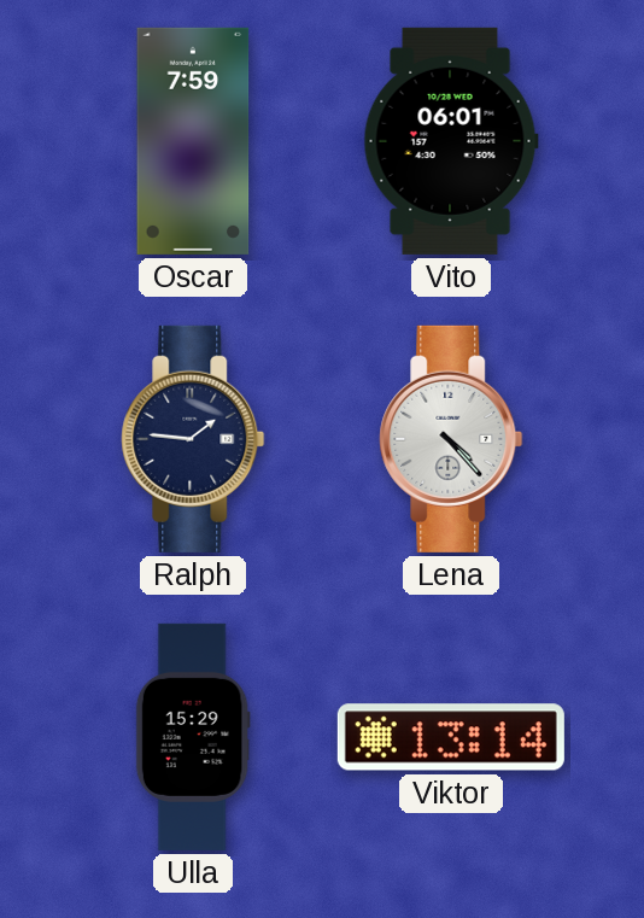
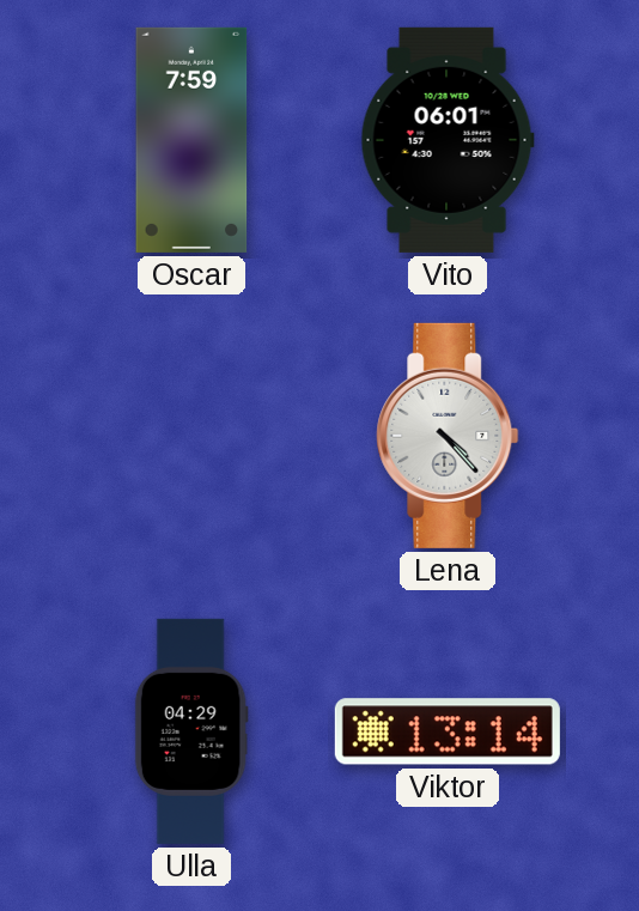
Ralph: 1:46 -> none (193, 439)
Ulla: 15:29 -> 04:29 (191, 731)
